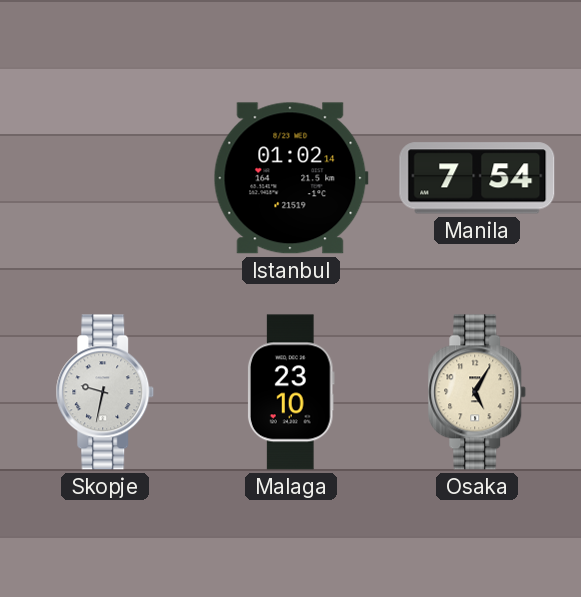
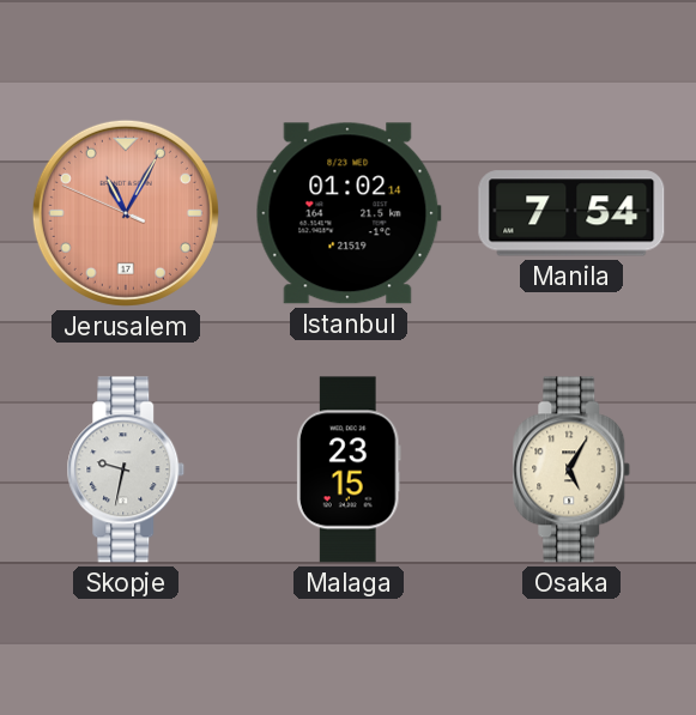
Jerusalem: none -> 11:04 (126, 213)
Malaga: 23:10 -> 23:15 (349, 469)
